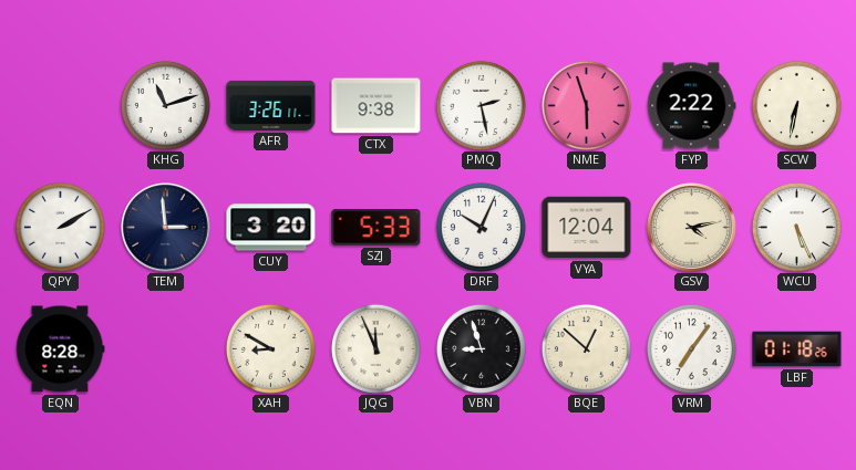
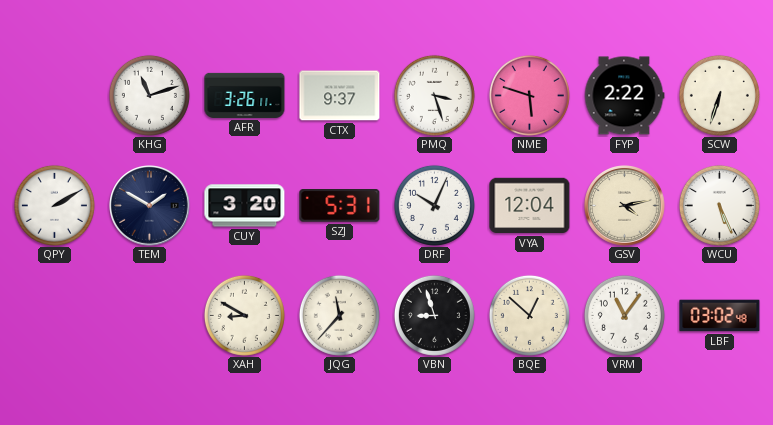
CTX: 9:38 -> 9:37 (340, 96)
PMQ: 2:28 -> 3:27 (434, 95)
NME: 5:57 -> 5:48 (529, 95)
SCW: 6:32 -> 6:33 (719, 95)
TEM: 2:59 -> 1:50 (150, 206)
SZJ: 5:33 -> 5:31 (340, 206)
EQN: 8:28 -> none (61, 349)
JQG: 11:56 -> 11:37 (339, 315)
VRM: 7:06 -> 11:06 (624, 315)
LBF: 01:18 -> 03:02 (720, 316)
